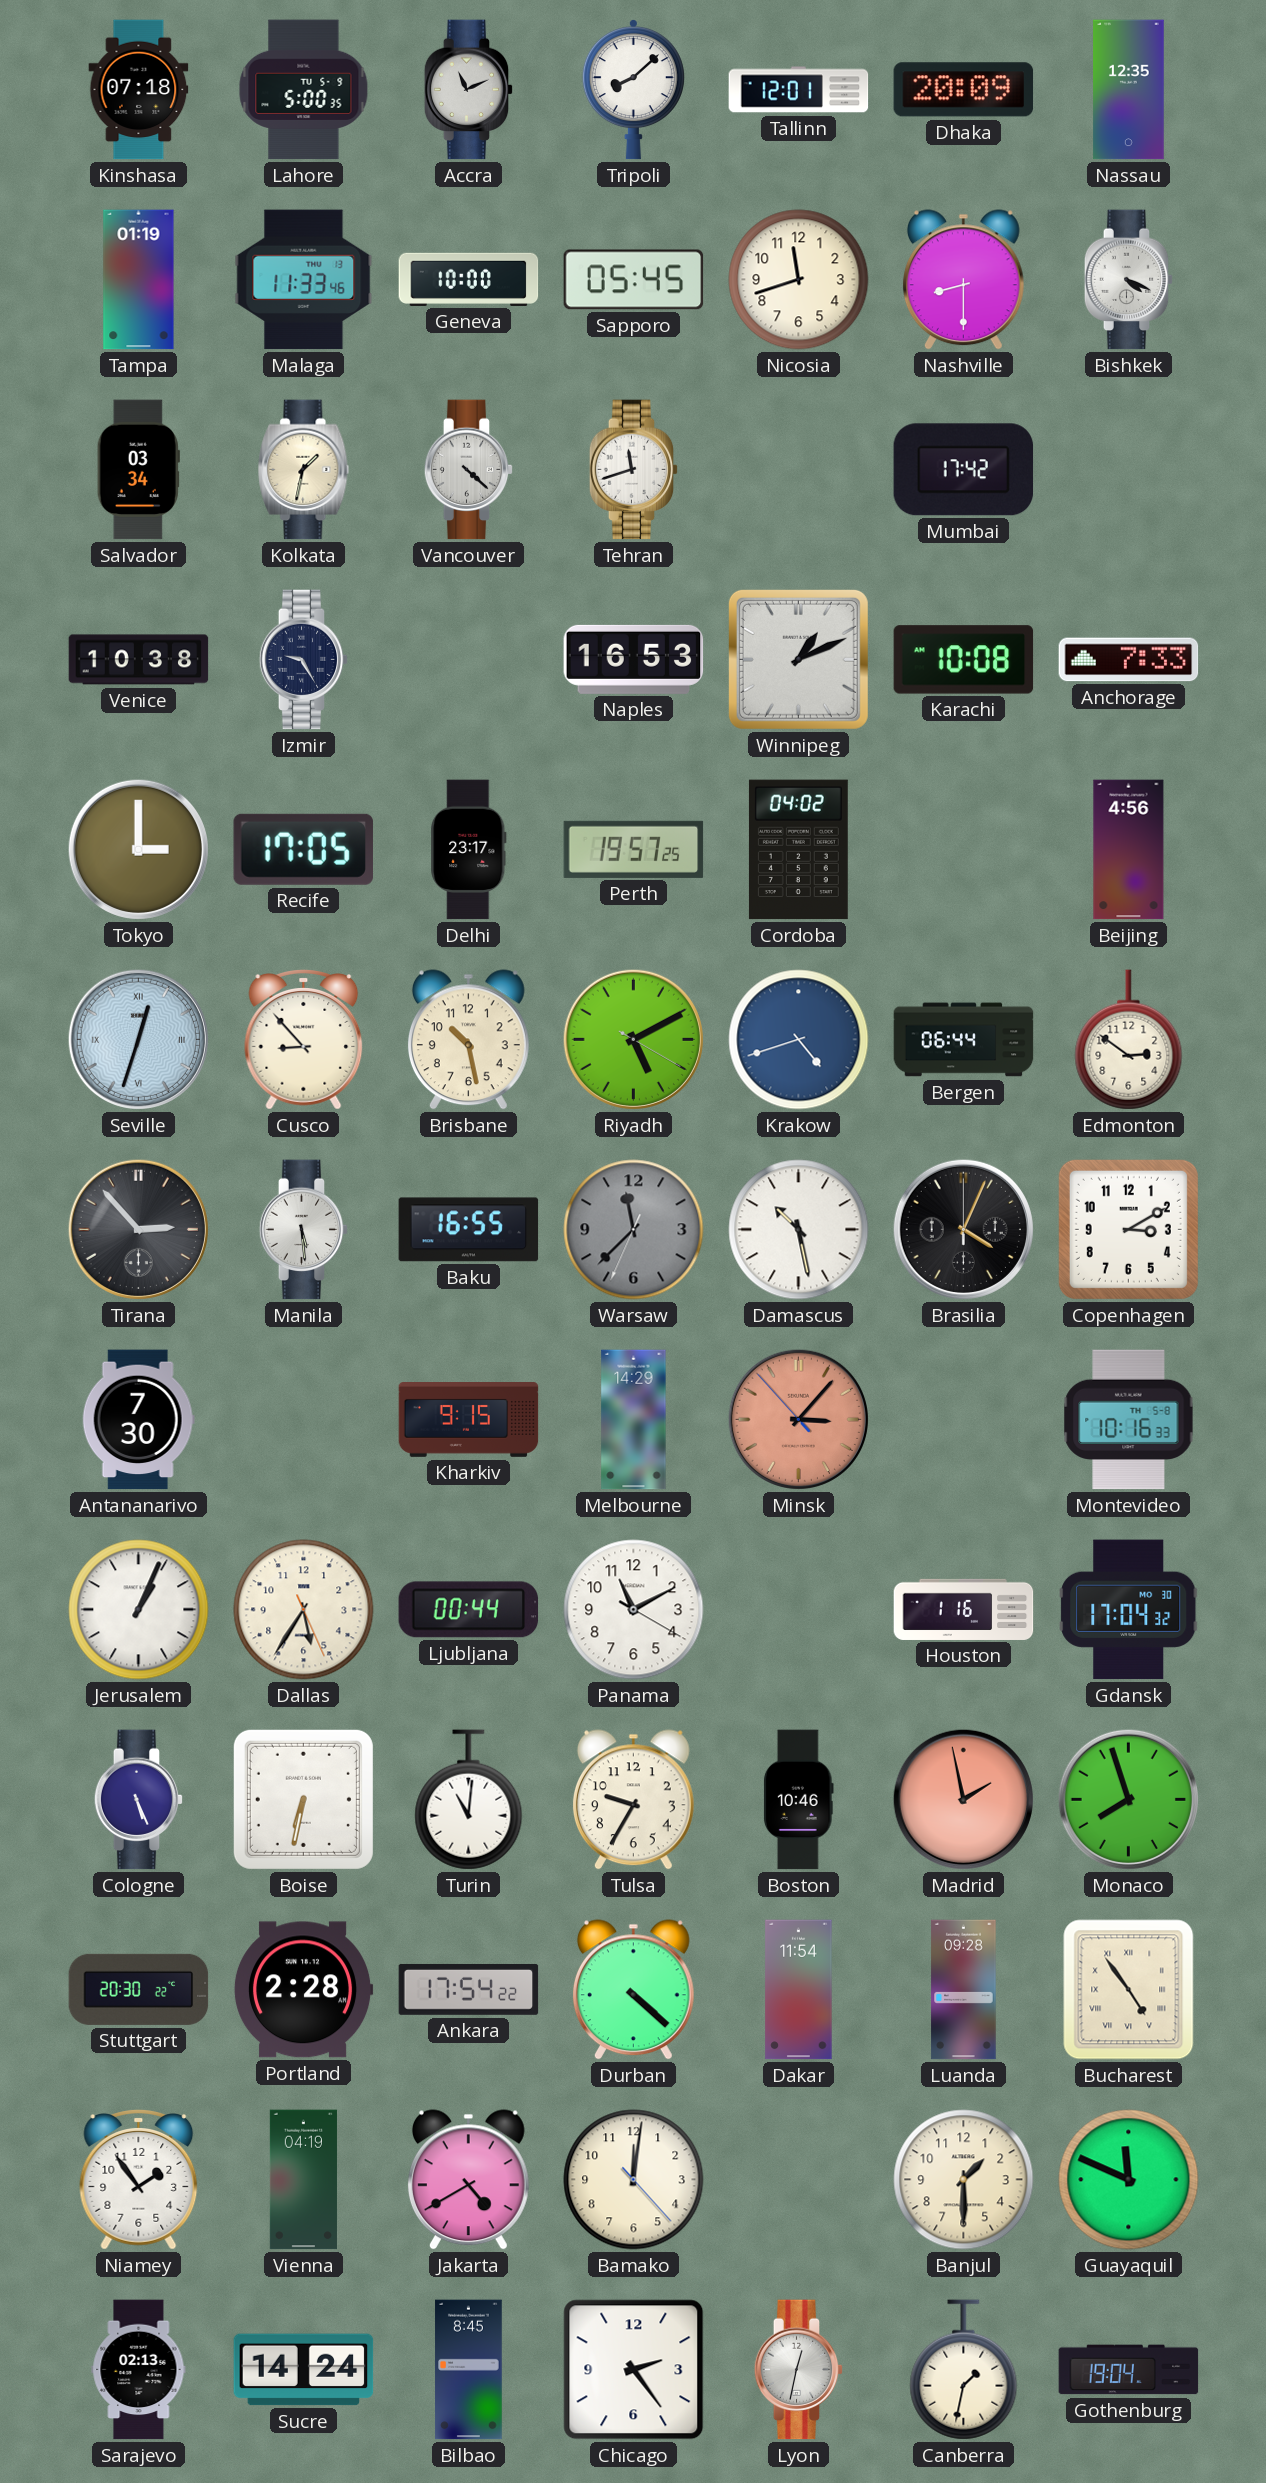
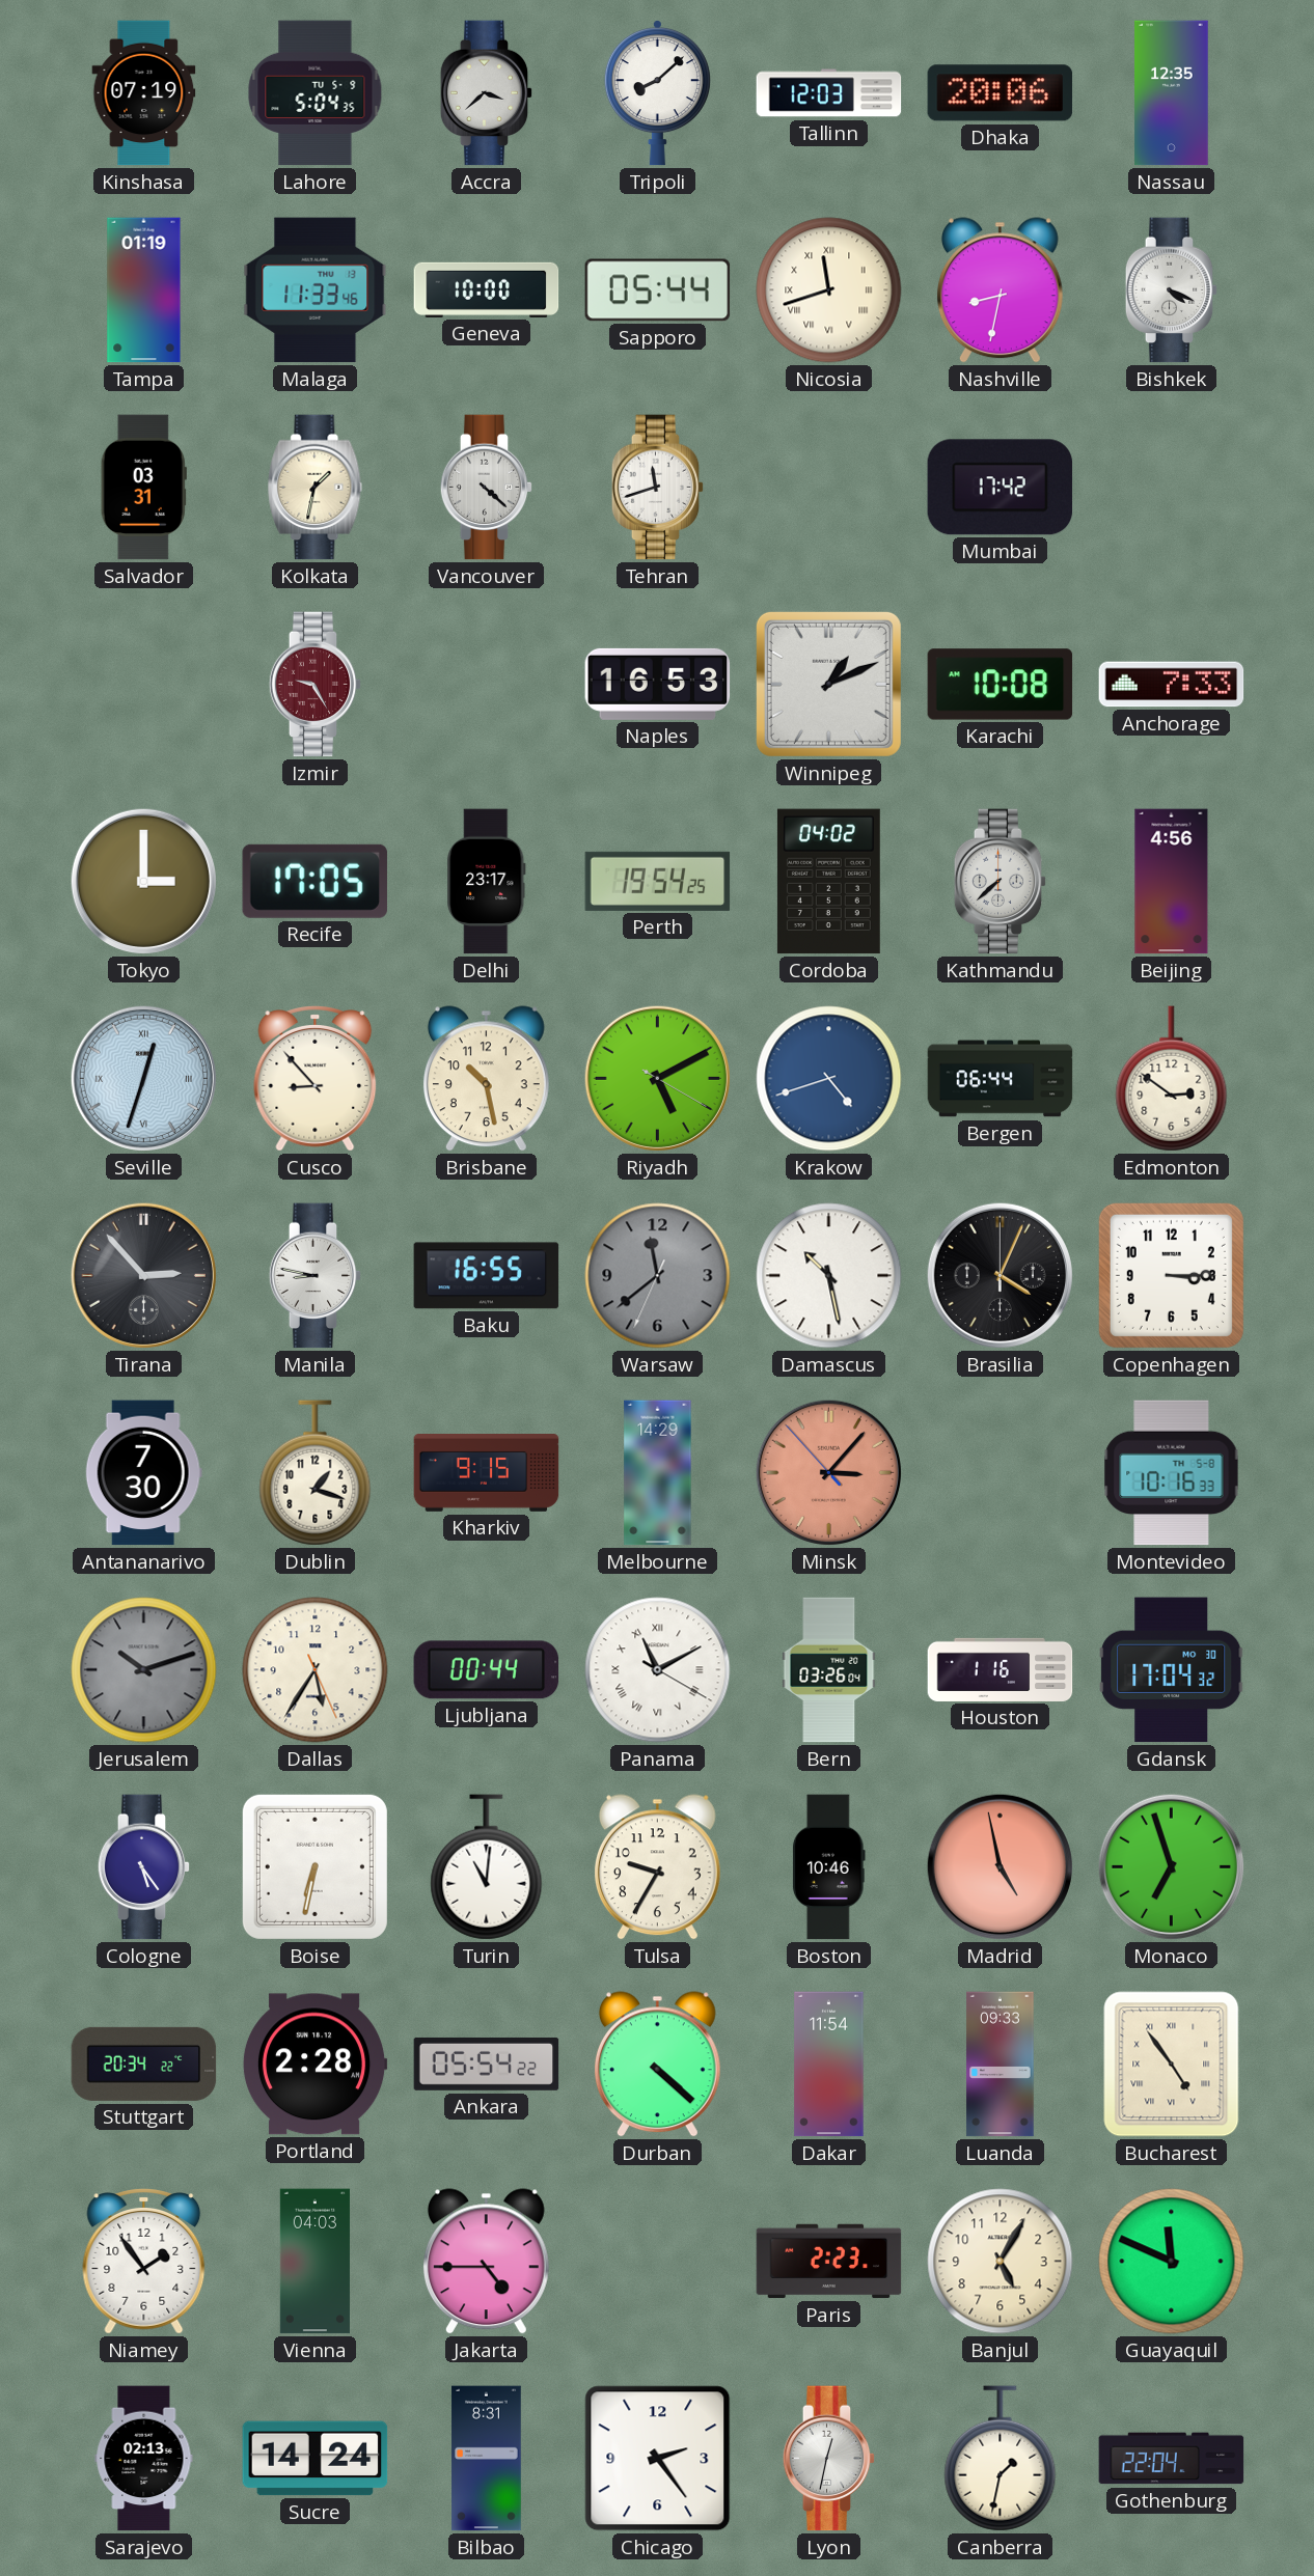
Kinshasa: 07:18 -> 07:19 (144, 93)
Lahore: 5:00 -> 5:04 (316, 93)
Accra: 11:11 -> 3:38 (487, 93)
Tallinn: 12:01 -> 12:03 (829, 93)
Dhaka: 20:09 -> 20:06 (1001, 93)
Sapporo: 05:45 -> 05:44 (658, 290)
Nicosia numerals: Arabic -> Roman (829, 290)
Nashville: 8:30 -> 8:32 (1000, 290)
Salvador: 03:34 -> 03:31 (143, 488)
Venice: 10:38 -> none (139, 660)
Izmir dial: navy -> burgundy (316, 685)
Perth: 19:57 -> 19:54 (658, 881)
Kathmandu: none -> 7:38 (1001, 882)
Manila: 5:29 -> 8:47 (316, 1276)
Warsaw: 11:37 -> 11:38 (658, 1276)
Copenhagen: 3:10 -> 3:15 (1171, 1275)
Dublin: none -> 1:18 (316, 1473)
Jerusalem: 1:04 -> 10:12 (144, 1670)
Jerusalem dial: white -> grey (144, 1670)
Panama numerals: Arabic -> Roman (658, 1670)
Bern: none -> 03:26 (829, 1670)
Cologne: 5:26 -> 5:24 (144, 1867)
Madrid: 1:58 -> 4:58 (1000, 1866)
Monaco: 7:57 -> 6:57 (1171, 1866)
Stuttgart: 20:30 -> 20:34 (144, 2063)
Ankara: 17:54 -> 05:54 (487, 2063)
Luanda: 09:28 -> 09:33 (1001, 2065)
Vienna: 04:19 -> 04:03 (314, 2262)
Jakarta: 4:40 -> 4:45 (486, 2262)
Bamako: 12:01 -> none (634, 2180)
Paris: none -> 2:23 (829, 2262)
Banjul: 1:30 -> 5:05 (1001, 2262)
Bilbao: 8:45 -> 8:31 (487, 2459)
Gothenburg: 19:04 -> 22:04 (1172, 2459)
